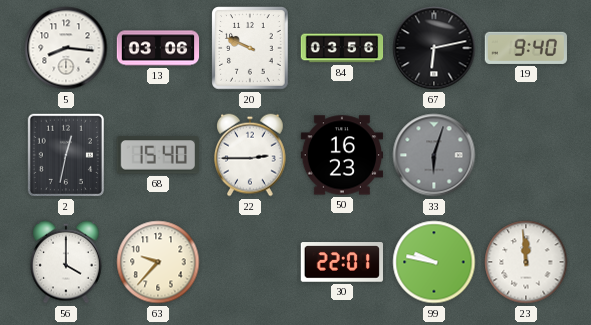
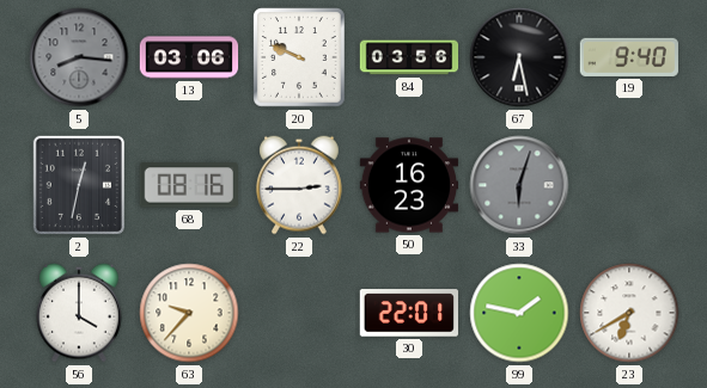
5 dial: white -> grey (79, 57)
67: 6:13 -> 6:28 (519, 57)
68: 15:40 -> 08:16 (189, 185)
99: 9:47 -> 1:47 (519, 313)
23: 11:59 -> 6:40 (629, 313)
